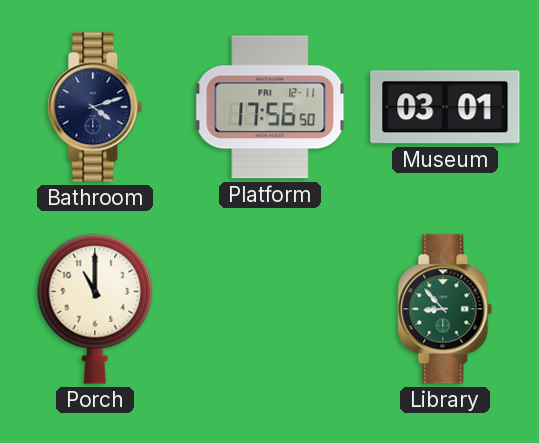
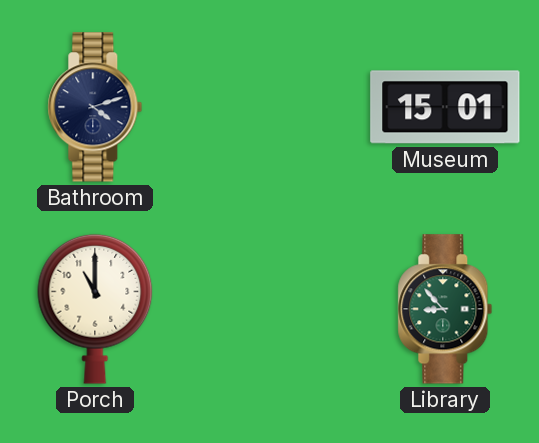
Platform: 17:56 -> none (270, 107)
Museum: 03:01 -> 15:01 (445, 107)
